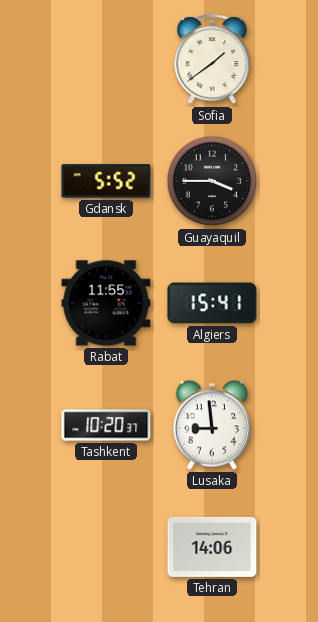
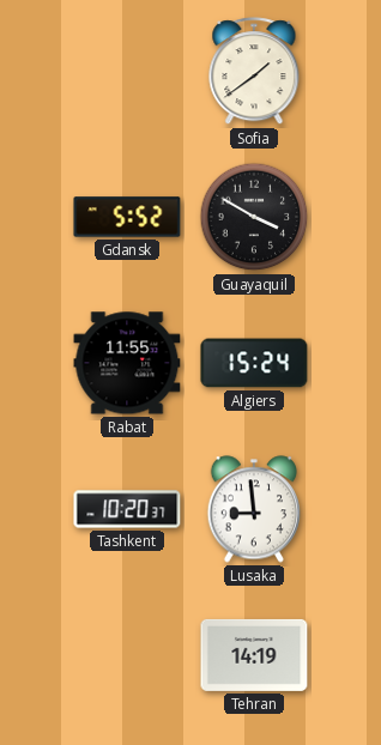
Guayaquil: 3:45 -> 3:50 (254, 217)
Algiers: 15:41 -> 15:24 (254, 363)
Tehran: 14:06 -> 14:19 (254, 655)
